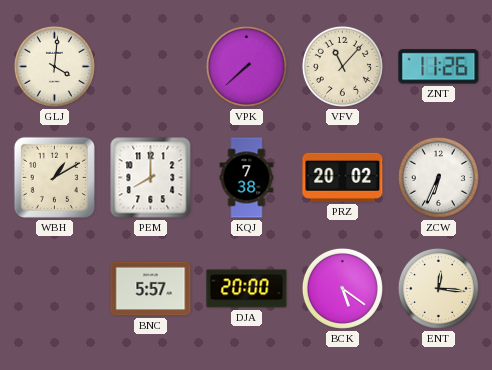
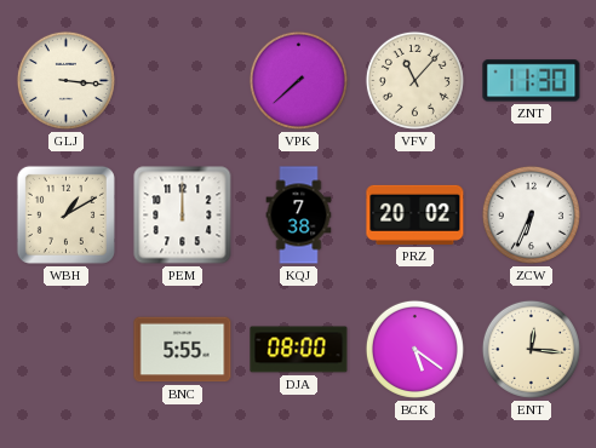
GLJ: 4:01 -> 3:16 (65, 80)
ZNT: 11:26 -> 11:30 (532, 81)
PEM: 8:00 -> 12:00 (183, 216)
BNC: 5:57 -> 5:55 (183, 350)
DJA: 20:00 -> 08:00 (299, 350)
